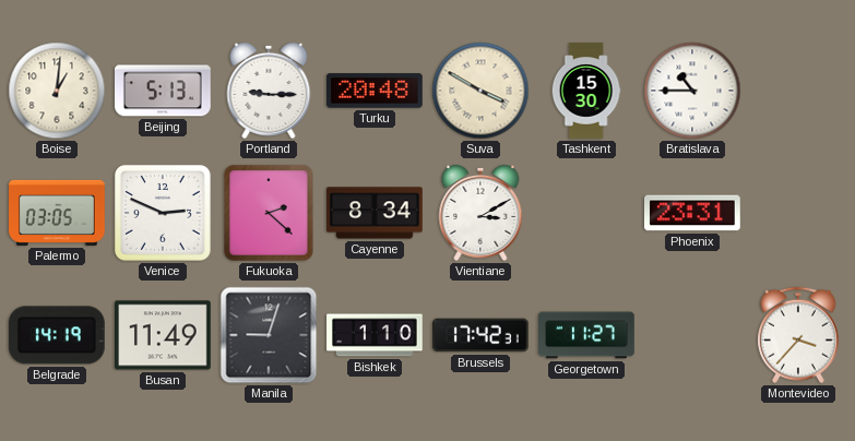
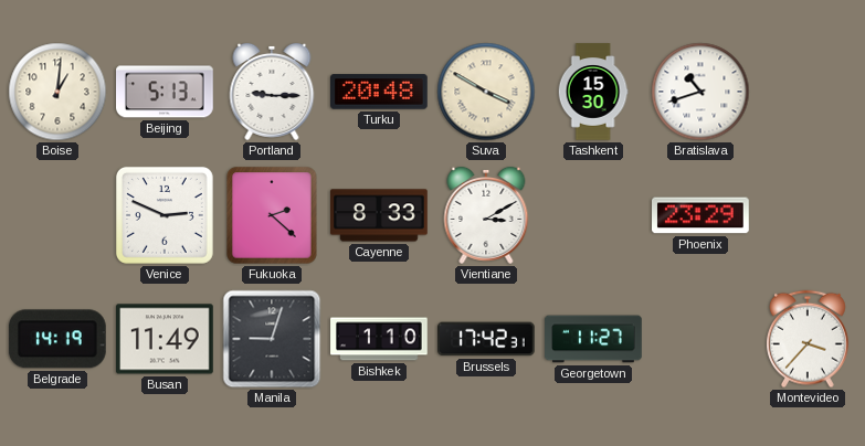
Bratislava: 10:45 -> 10:42 (700, 92)
Palermo: 03:05 -> none (57, 213)
Cayenne: 8:34 -> 8:33 (379, 215)
Phoenix: 23:31 -> 23:29 (702, 215)
